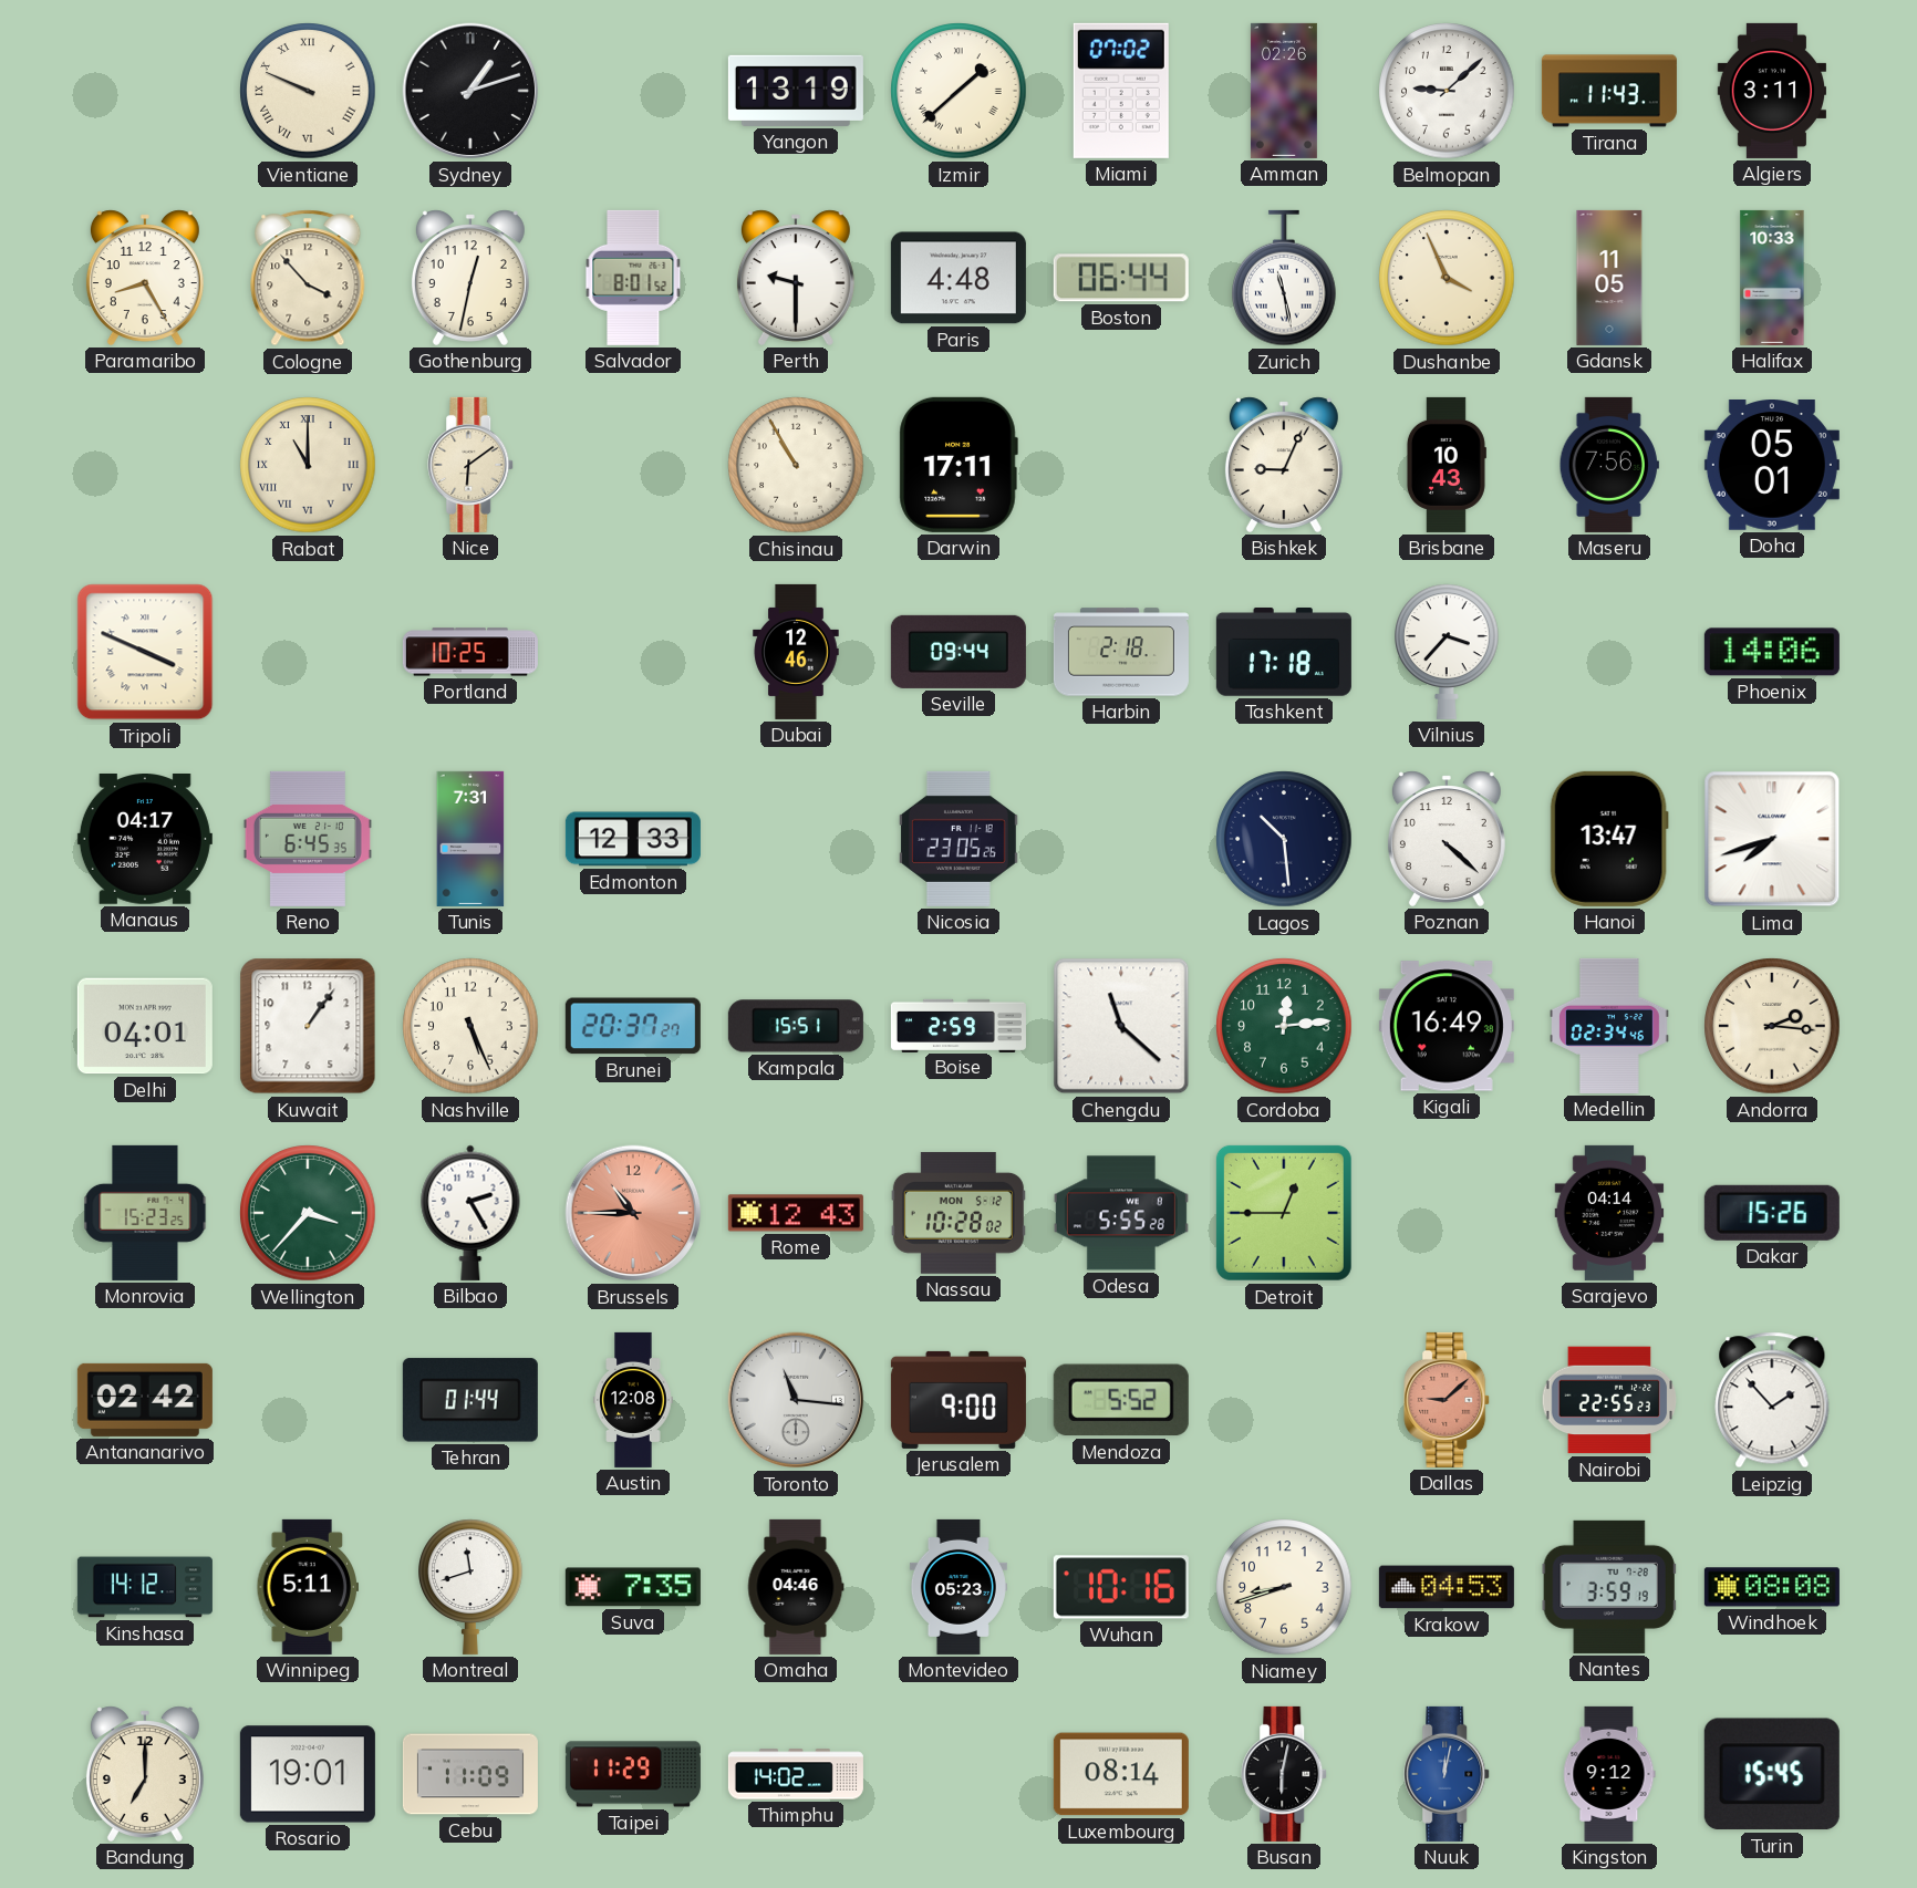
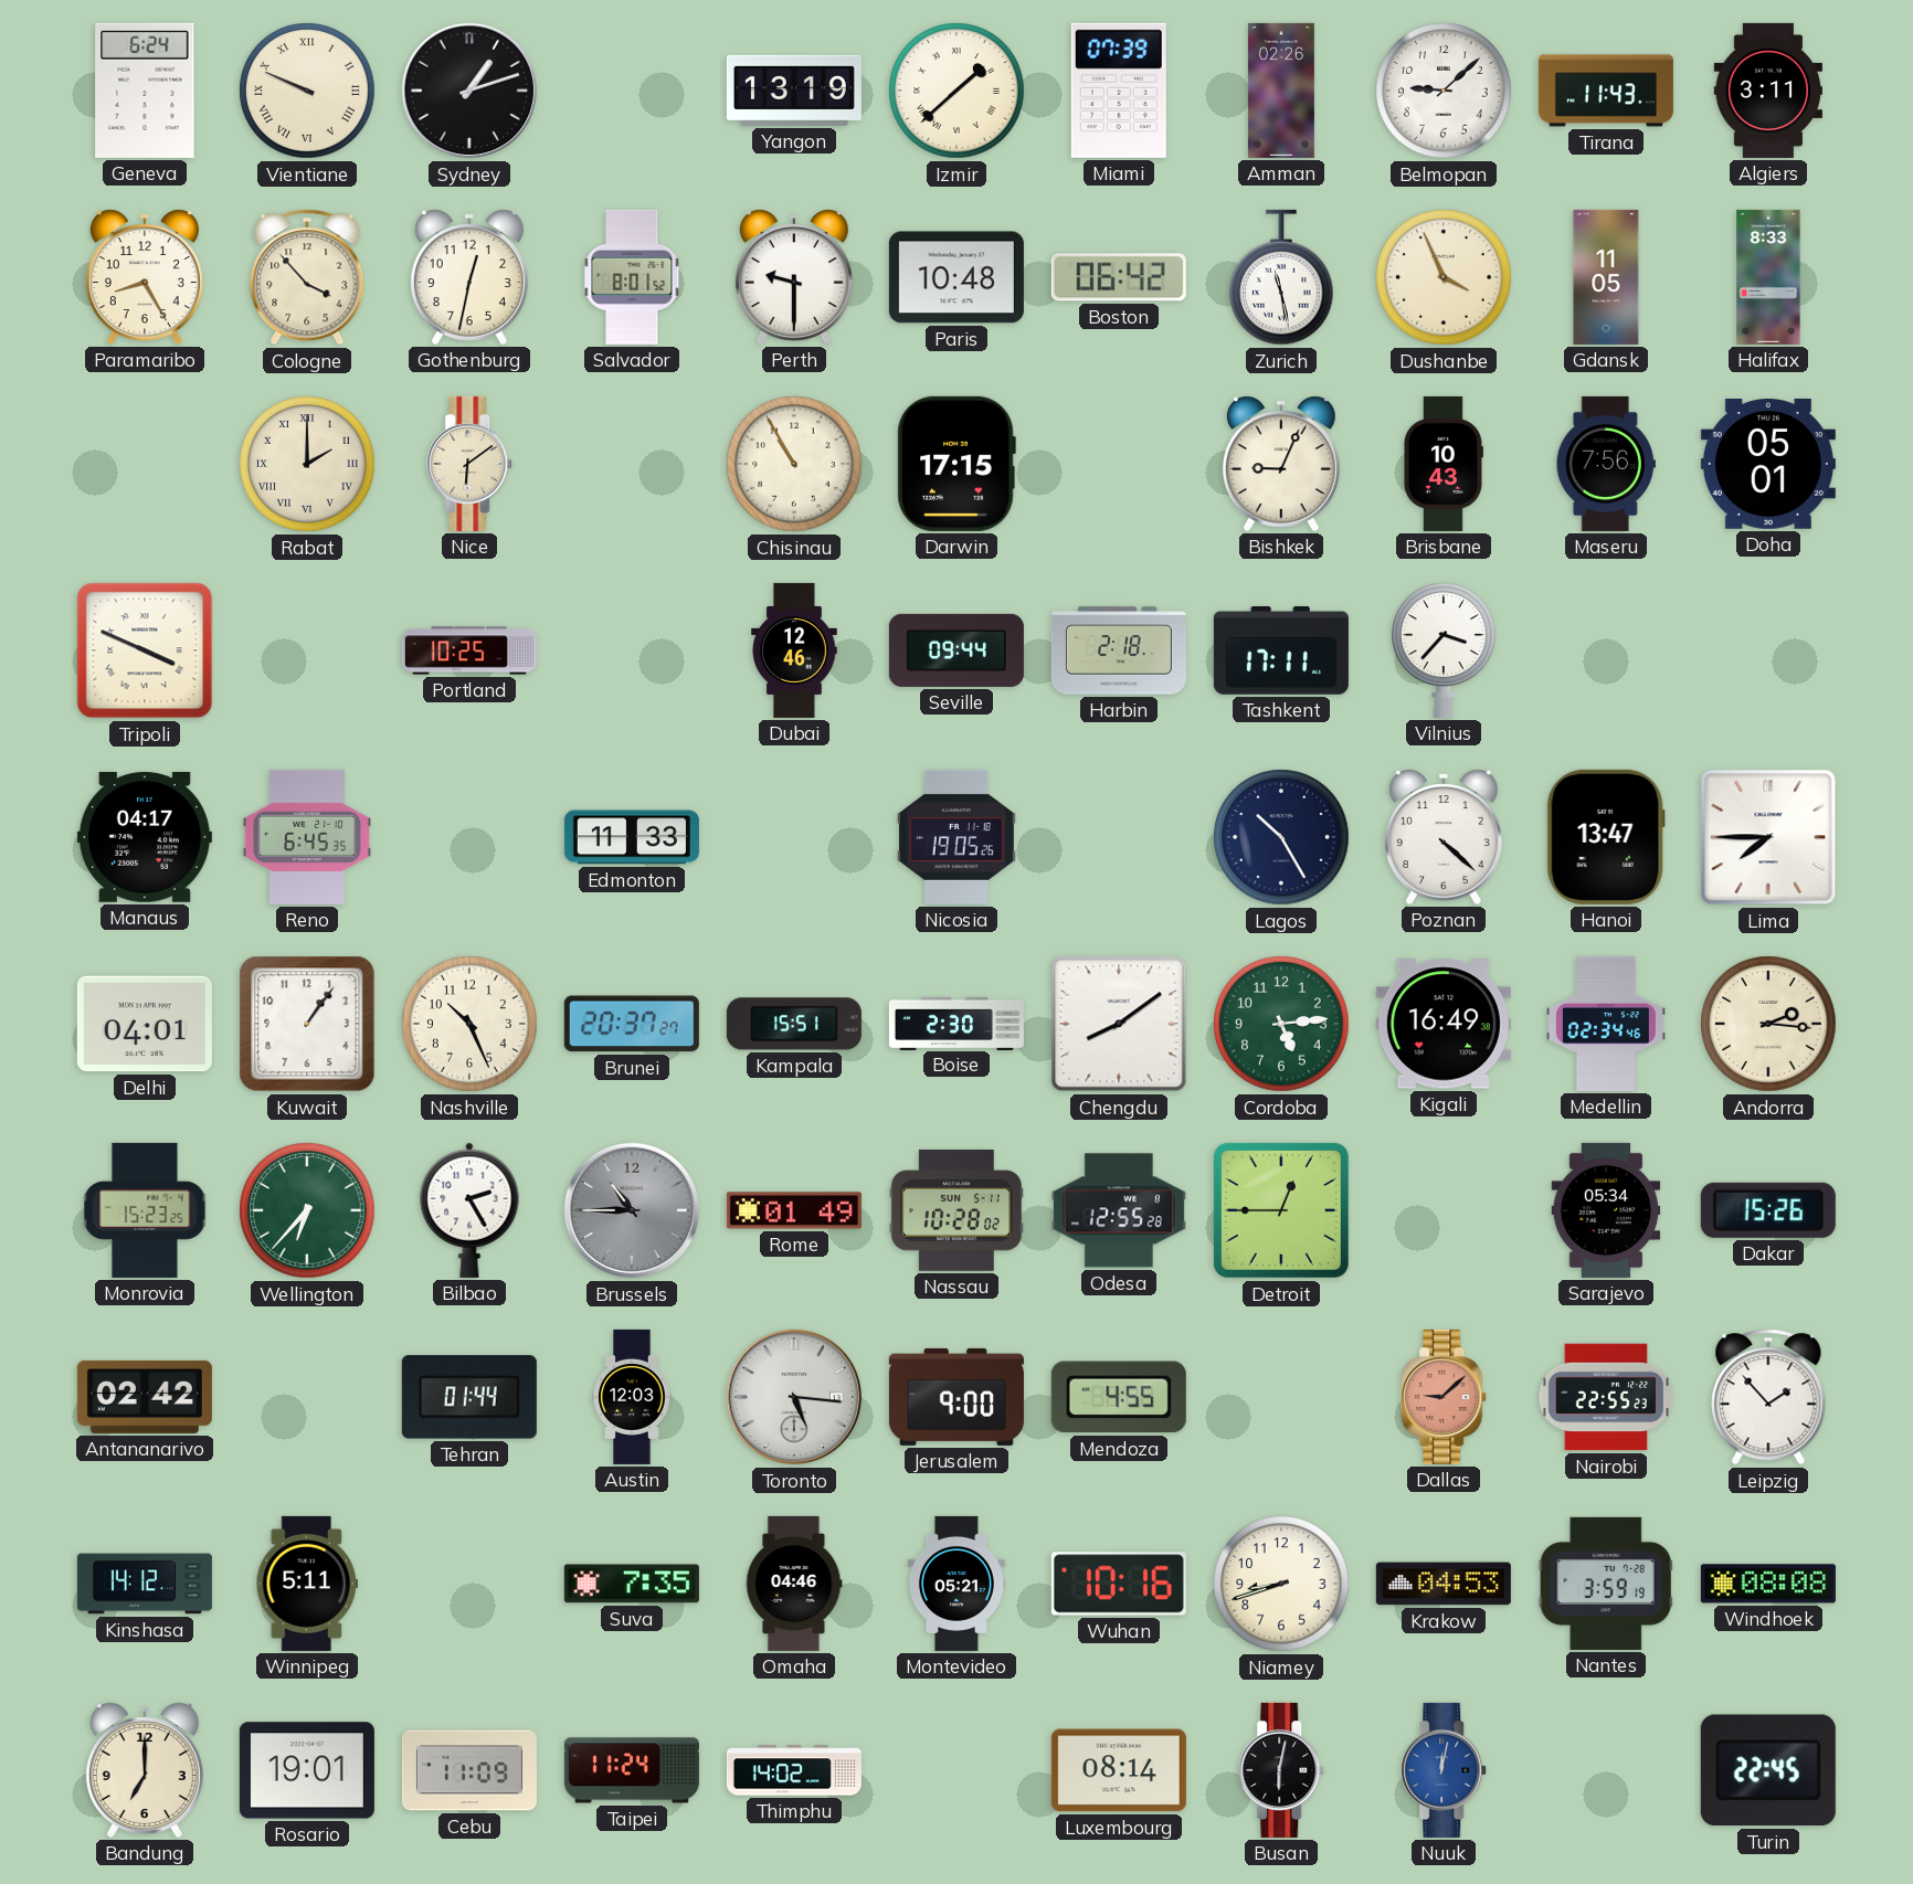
Geneva: none -> 6:24 (145, 91)
Miami: 07:02 -> 07:39 (1119, 91)
Paris: 4:48 -> 10:48 (956, 277)
Boston: 06:44 -> 06:42 (1119, 277)
Halifax: 10:33 -> 8:33 (1768, 277)
Rabat: 11:00 -> 2:00 (307, 464)
Darwin: 17:11 -> 17:15 (956, 464)
Tashkent: 17:18 -> 17:11 (1281, 652)
Phoenix: 14:06 -> none (1772, 652)
Tunis: 7:31 -> none (470, 839)
Edmonton: 12:33 -> 11:33 (632, 837)
Nicosia: 23:05 -> 19:05 (956, 837)
Lagos: 10:29 -> 10:25 (1281, 837)
Lima: 7:42 -> 7:45 (1768, 837)
Nashville: 5:26 -> 10:26 (469, 1024)
Boise: 2:59 -> 2:30 (956, 1023)
Chengdu: 11:22 -> 8:09 (1119, 1024)
Cordoba: 12:14 -> 5:14 (1281, 1024)
Wellington: 3:37 -> 6:37 (307, 1210)
Brussels dial: salmon -> grey (632, 1210)
Rome: 12:43 -> 01:49 (794, 1210)
Nassau date: MON 5-12 -> SUN 5-11 (956, 1210)
Odesa: 5:55 -> 12:55 (1119, 1210)
Sarajevo: 04:14 -> 05:34 (1606, 1210)
Austin: 12:08 -> 12:03 (632, 1397)
Toronto: 11:16 -> 5:16 (794, 1397)
Mendoza: 5:52 -> 4:55 (1119, 1397)
Montreal: 11:42 -> none (472, 1587)
Montevideo: 05:23 -> 05:21 (956, 1584)
Taipei: 11:29 -> 11:24 (632, 1770)
Kingston: 9:12 -> none (1609, 1774)
Turin: 15:45 -> 22:45 (1768, 1770)
